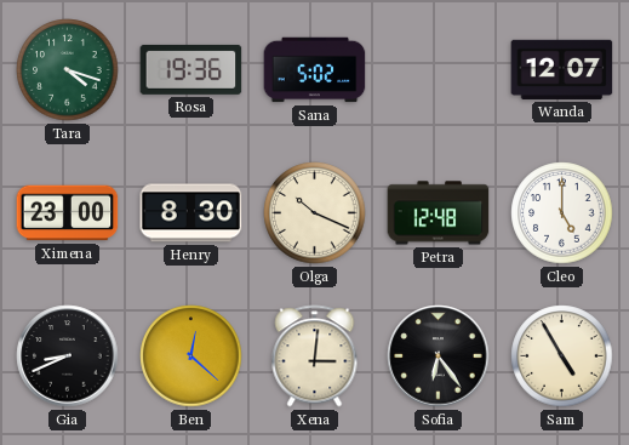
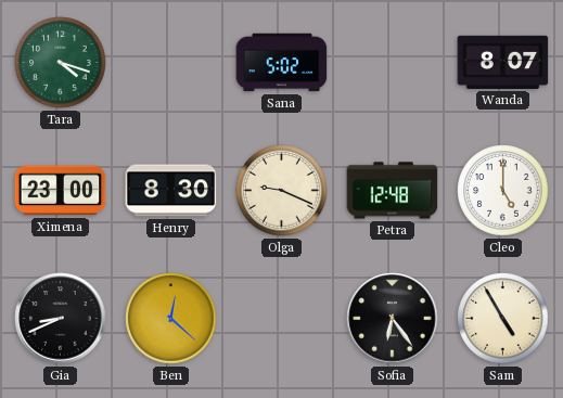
Rosa: 19:36 -> none (191, 69)
Wanda: 12:07 -> 8:07 (503, 62)
Olga: 10:19 -> 9:19 (282, 191)
Xena: 3:01 -> none (315, 356)
